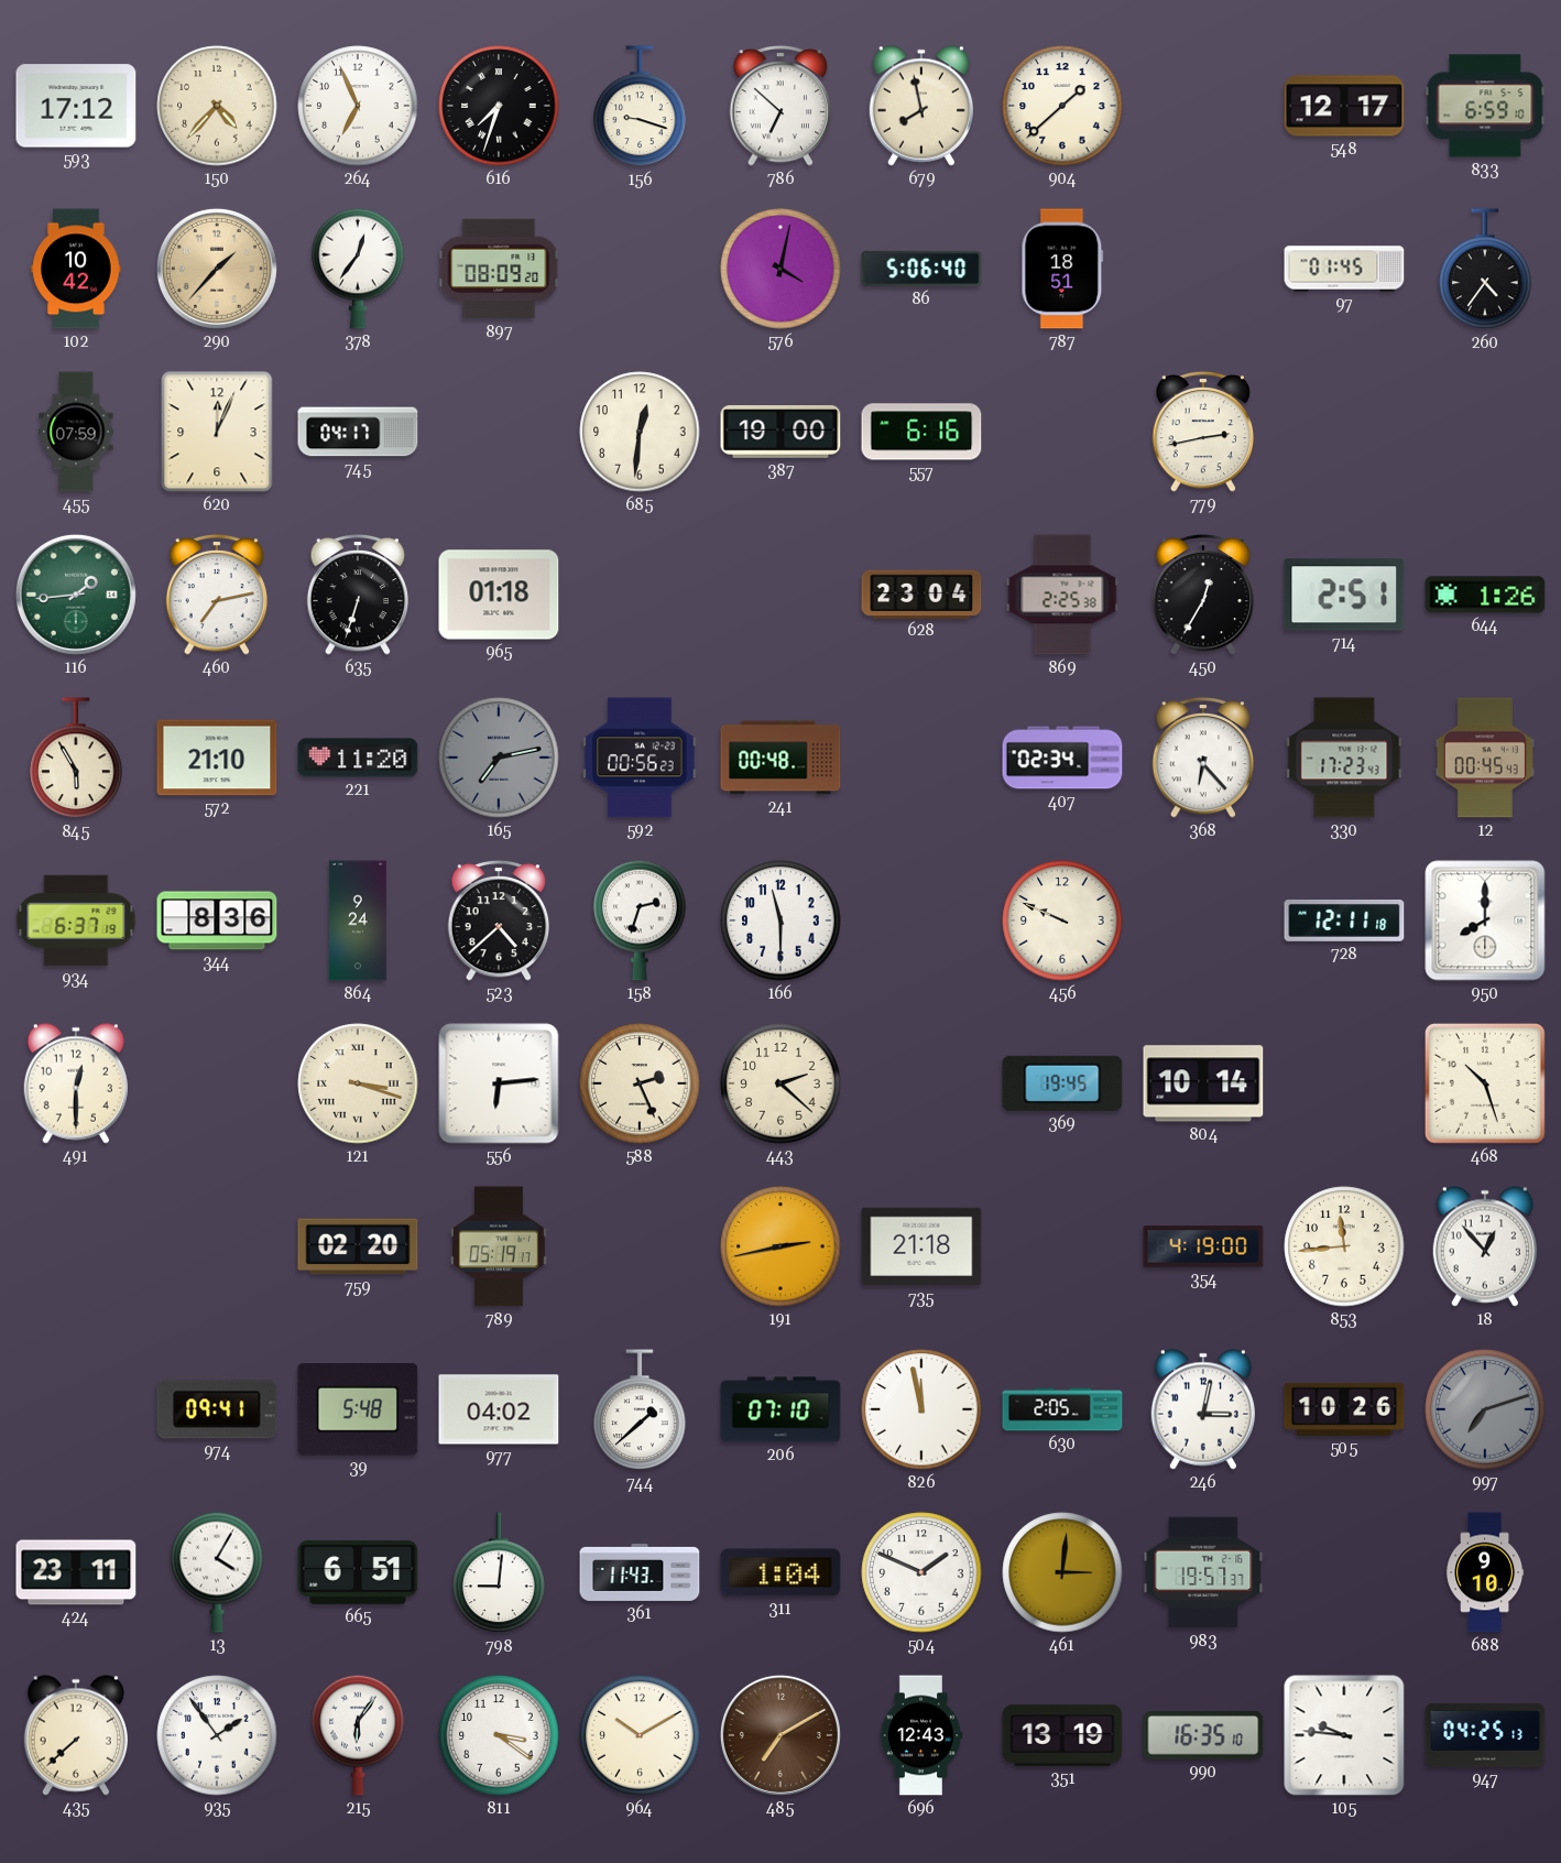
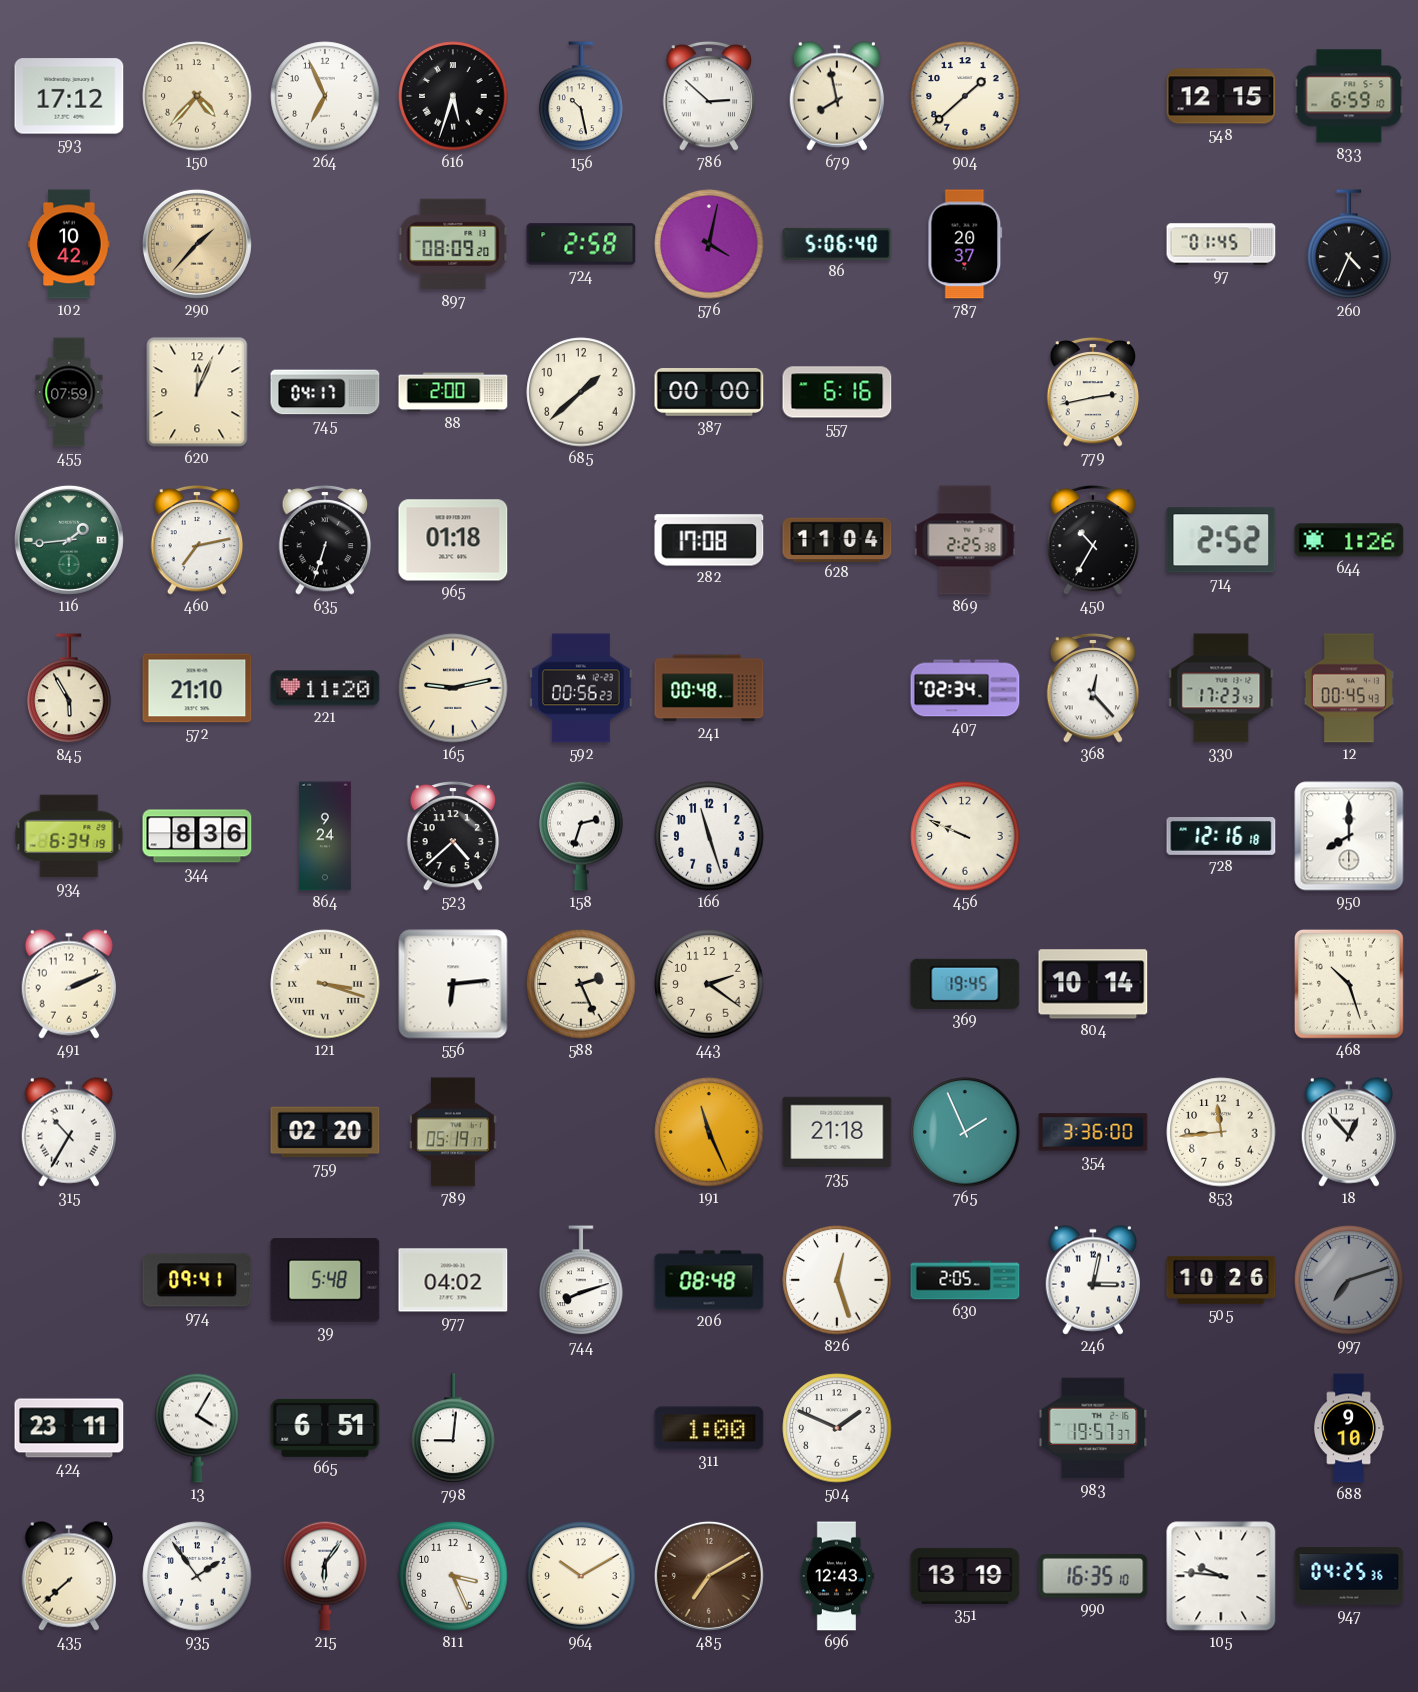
616: 7:33 -> 5:33 (453, 96)
156: 9:18 -> 10:28 (581, 97)
786: 6:52 -> 2:52 (709, 96)
548: 12:17 -> 12:15 (1221, 96)
378: 12:36 -> none (358, 269)
724: none -> 2:58 (581, 244)
787: 18:51 -> 20:37 (965, 244)
260: 4:36 -> 4:34 (1349, 245)
88: none -> 2:00 (453, 392)
685: 12:31 -> 1:38 (581, 392)
387: 19:00 -> 00:00 (709, 393)
282: none -> 17:08 (709, 540)
628: 23:04 -> 11:04 (837, 539)
450: 12:35 -> 10:35 (1093, 540)
714: 2:51 -> 2:52 (1221, 540)
165: 7:13 -> 9:13 (453, 688)
165 dial: grey -> cream (453, 688)
368: 6:23 -> 12:23 (1093, 688)
934: 6:37 -> 6:34 (69, 836)
166: 11:30 -> 11:27 (709, 836)
728: 12:11 -> 12:16 (1221, 837)
491: 12:30 -> 2:11 (68, 984)
443: 2:22 -> 2:21 (709, 984)
315: none -> 10:35 (68, 1132)
191: 2:43 -> 11:26 (709, 1132)
765: none -> 1:56 (965, 1132)
354: 4:19 -> 3:36 (1093, 1132)
744: 1:38 -> 8:12 (581, 1281)
206: 07:10 -> 08:48 (709, 1280)
826: 11:58 -> 12:27 (837, 1280)
361: 11:43 -> none (640, 1572)
311: 1:04 -> 1:00 (709, 1428)
461: 3:01 -> none (1062, 1572)
811: 3:21 -> 3:26 (453, 1576)
947: 04:25:13 -> 04:25:36 (1349, 1576)
